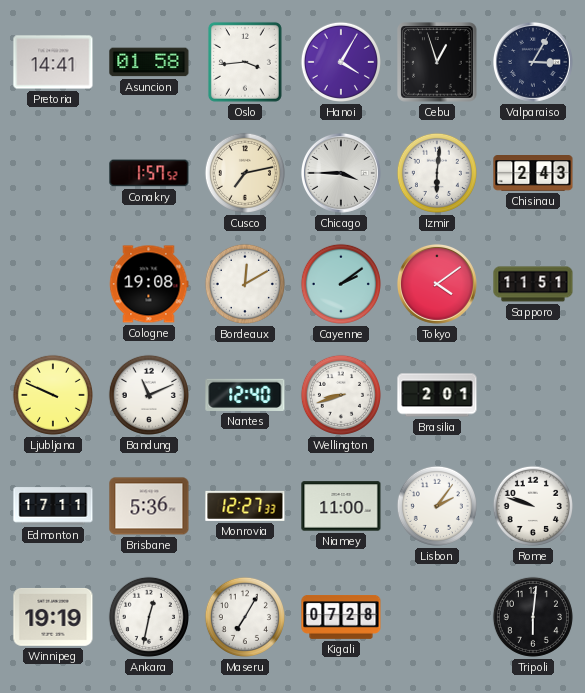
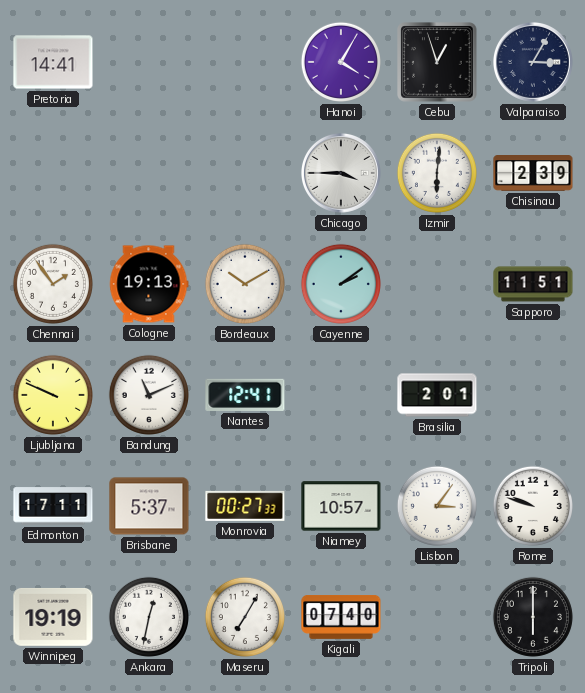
Asuncion: 01:58 -> none (149, 62)
Oslo: 3:44 -> none (245, 62)
Conakry: 1:57 -> none (149, 173)
Cusco: 7:13 -> none (245, 173)
Chisinau: 2:43 -> 2:39 (533, 174)
Chennai: none -> 1:54 (53, 284)
Cologne: 19:08 -> 19:13 (149, 284)
Bordeaux: 12:10 -> 10:10 (245, 284)
Tokyo: 4:09 -> none (437, 284)
Nantes: 12:40 -> 12:41 (245, 395)
Wellington: 8:42 -> none (341, 395)
Brisbane: 5:36 -> 5:37 (149, 506)
Monrovia: 12:27 -> 00:27 (245, 506)
Niamey: 11:00 -> 10:57 (341, 506)
Lisbon: 2:06 -> 3:06 (437, 506)
Kigali: 07:28 -> 07:40 (341, 618)
Tripoli: 6:01 -> 6:00 (533, 617)
